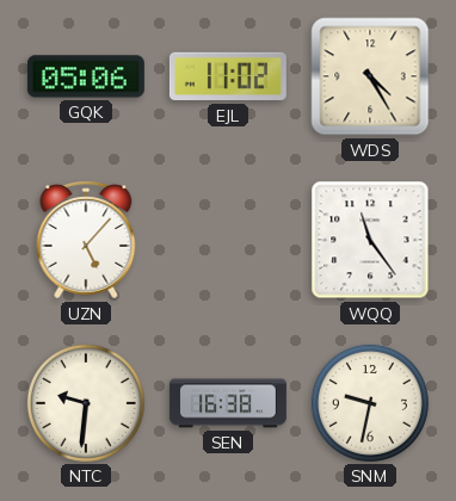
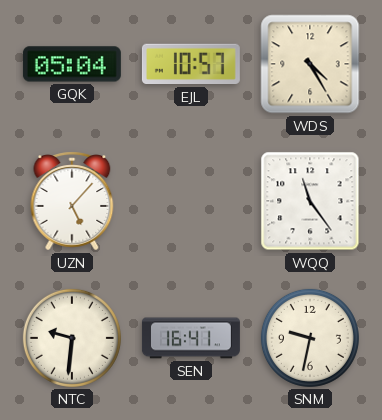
GQK: 05:06 -> 05:04 (72, 64)
EJL: 11:02 -> 10:57 (191, 64)
SEN: 16:38 -> 16:41 (191, 338)
